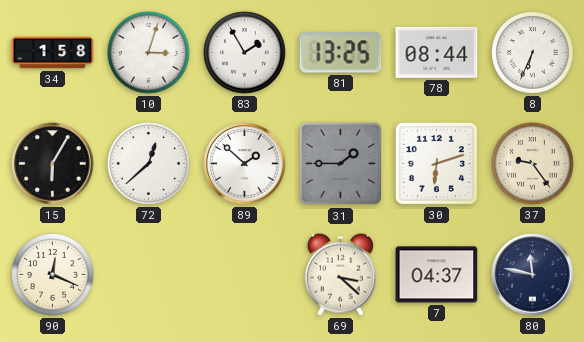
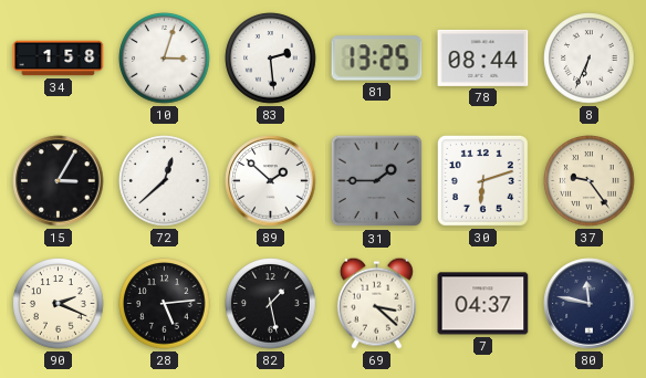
83: 1:55 -> 2:29 (271, 59)
15: 6:05 -> 3:05 (59, 181)
90: 12:19 -> 2:19 (59, 304)
28: none -> 5:14 (165, 304)
82: none -> 1:28 (271, 304)
